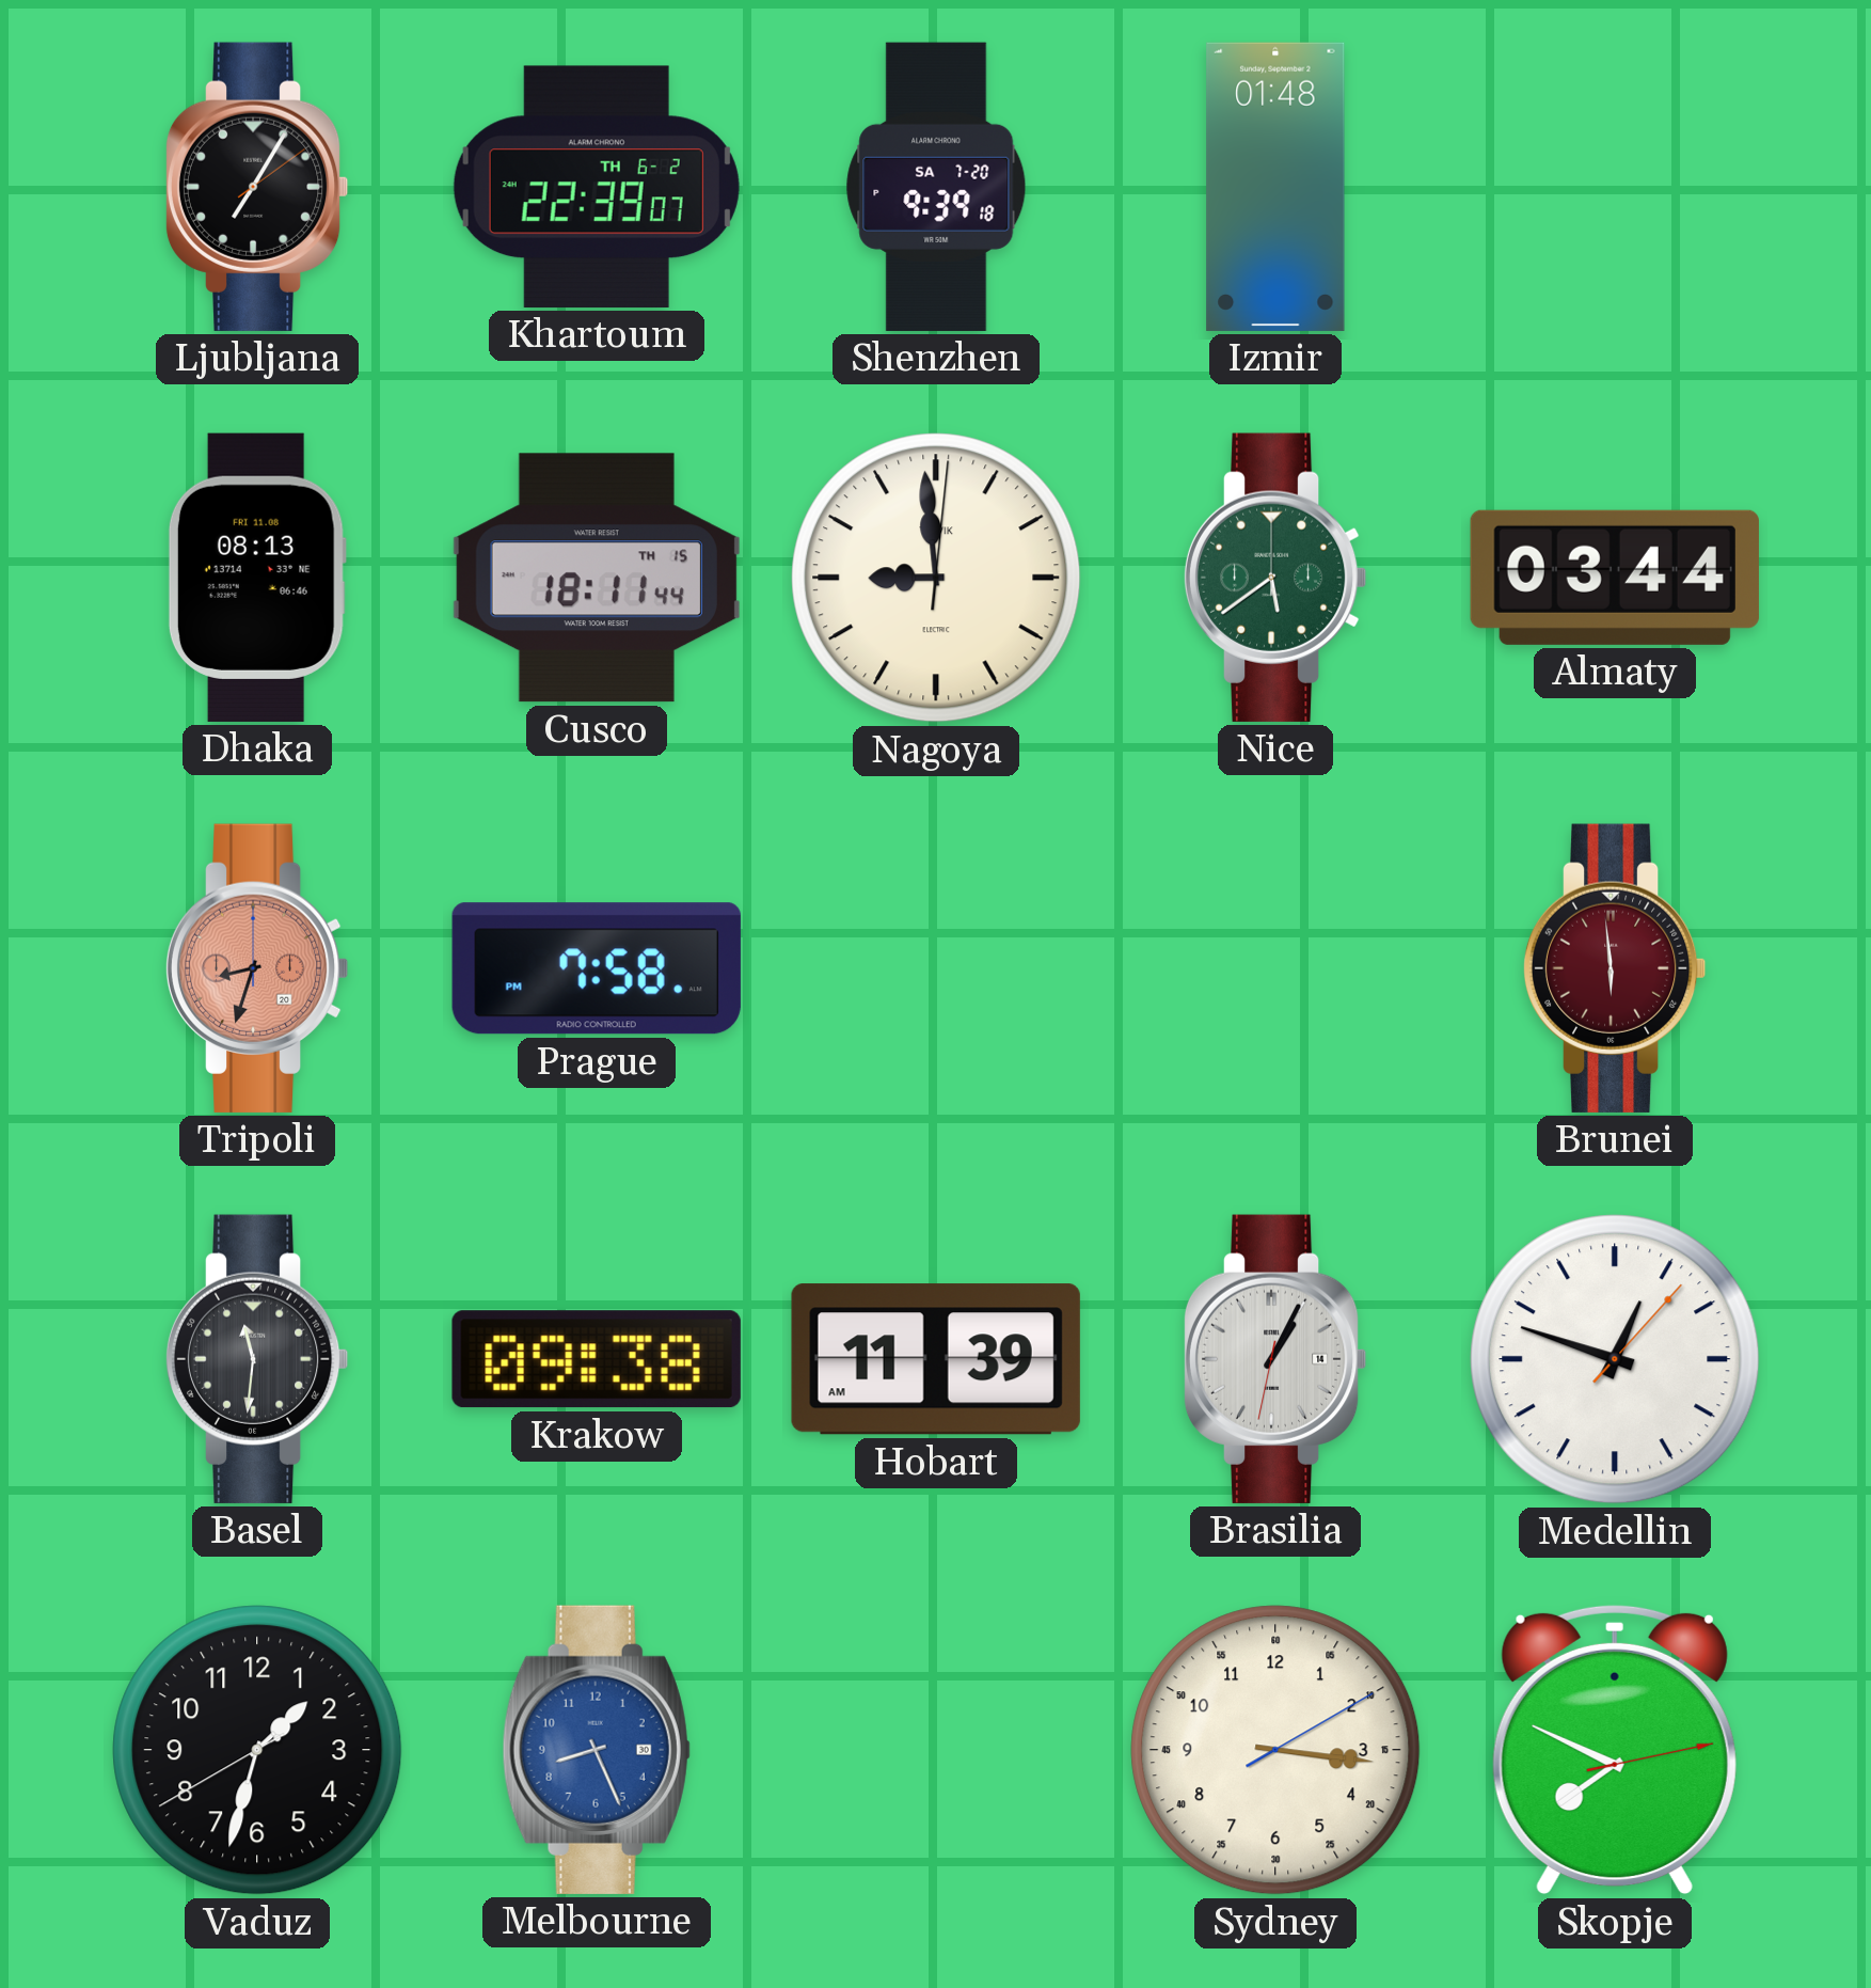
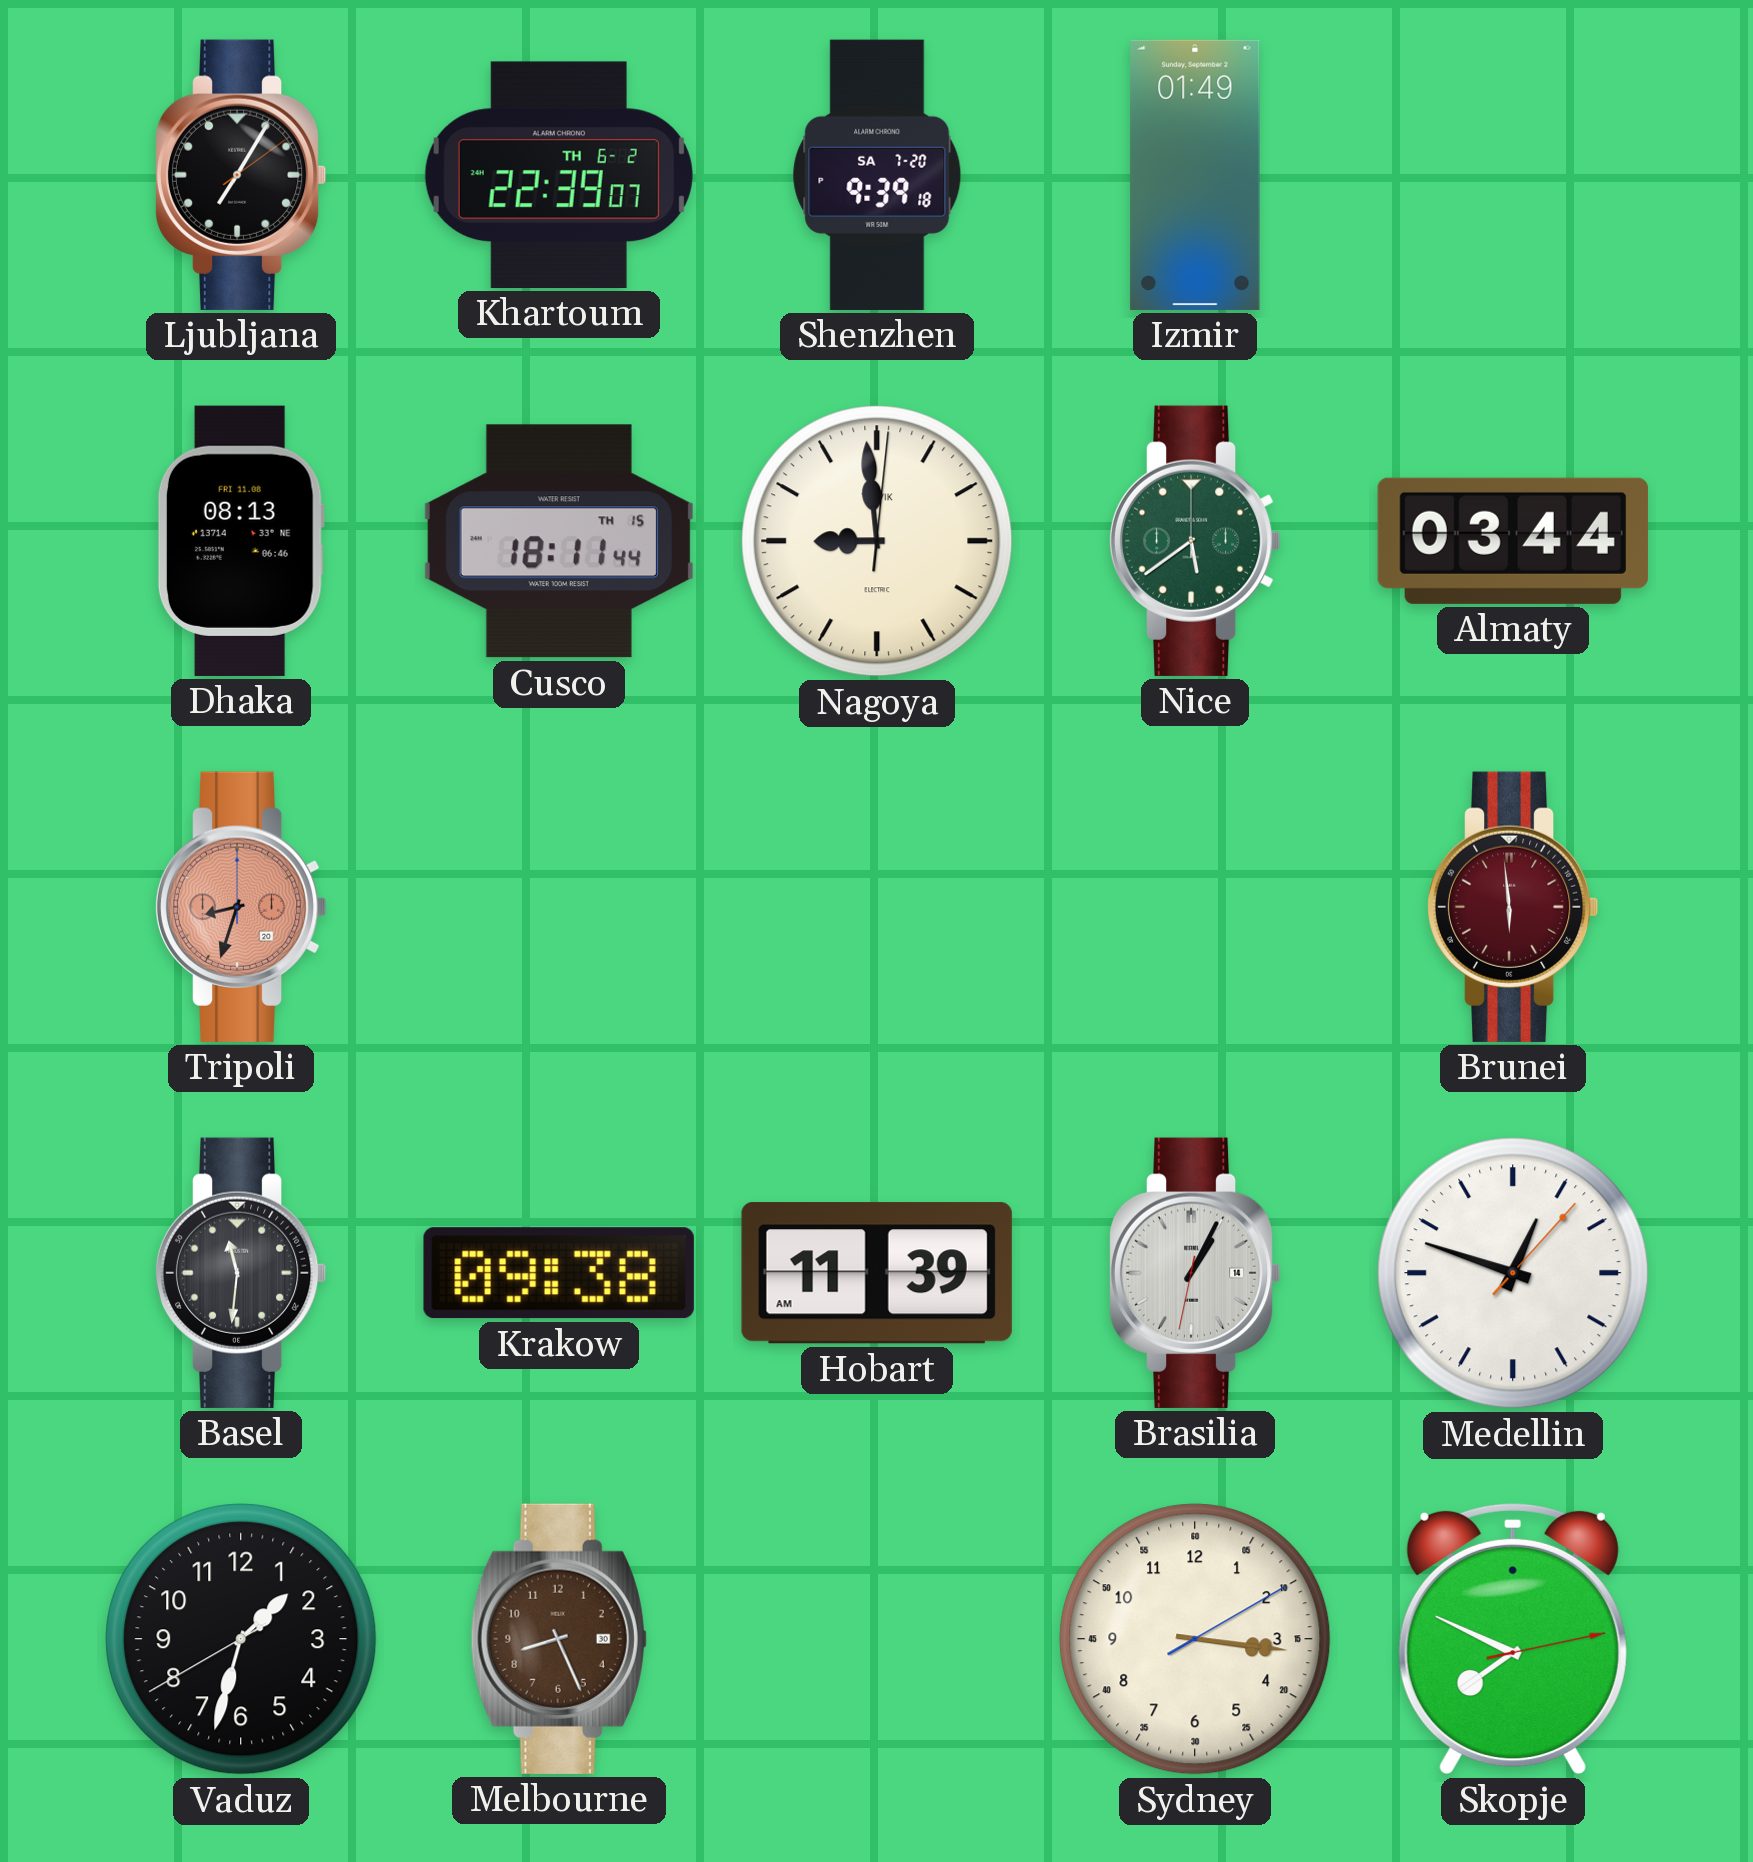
Izmir: 01:48 -> 01:49 (1195, 175)
Prague: 7:58 -> none (597, 968)
Melbourne dial: blue -> brown (559, 1639)
